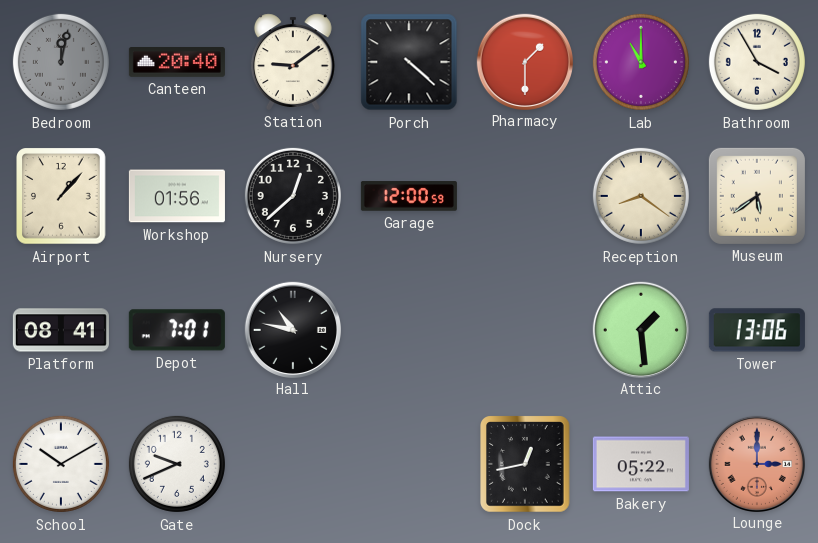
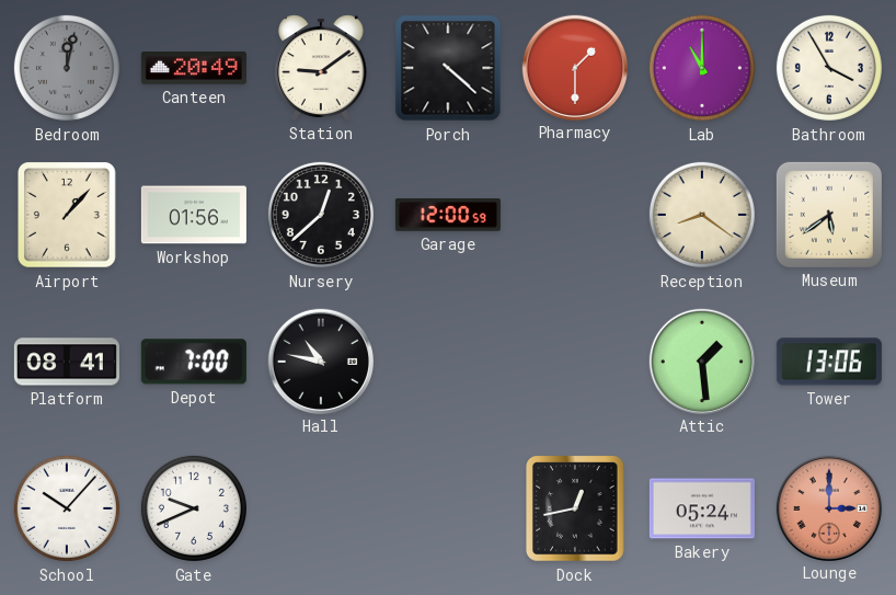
Canteen: 20:40 -> 20:49 (194, 69)
Depot: 7:01 -> 7:00 (194, 362)
School: 10:10 -> 10:07 (67, 508)
Bakery: 05:22 -> 05:24 (702, 508)
